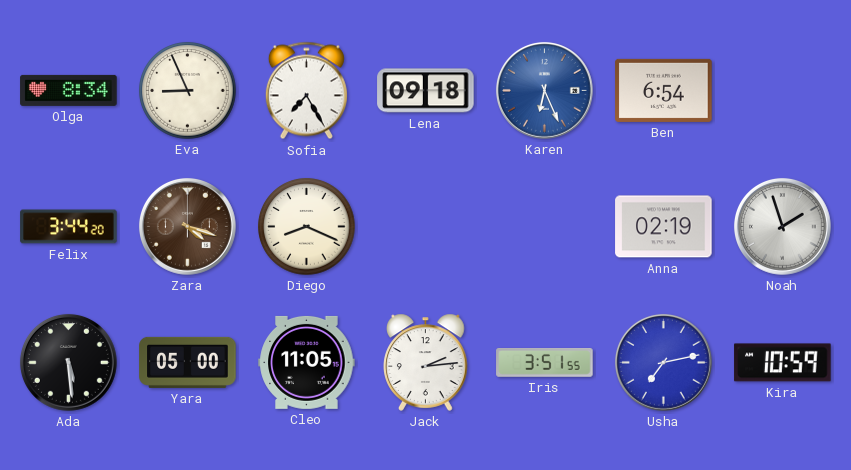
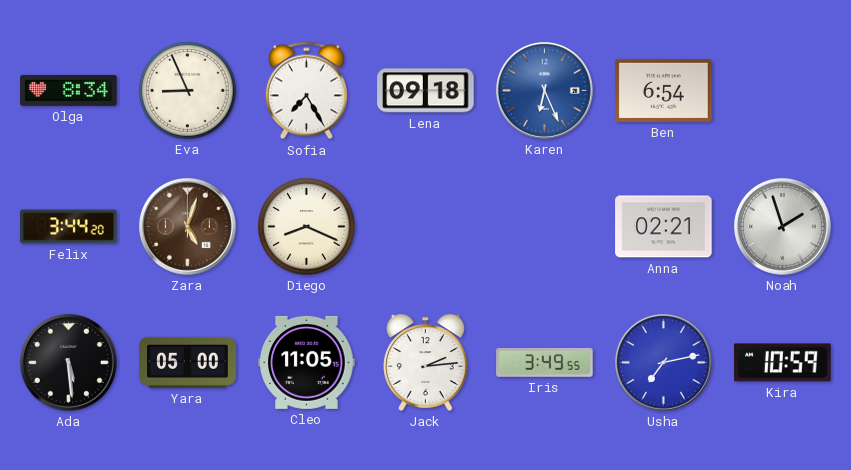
Zara: 4:18 -> 5:03 (187, 226)
Anna: 02:19 -> 02:21 (664, 227)
Iris: 3:51 -> 3:49 (545, 363)
